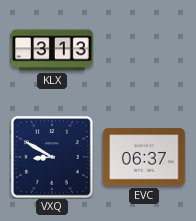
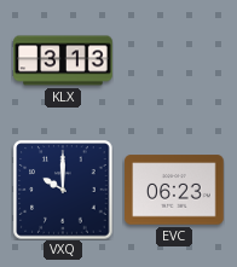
VXQ: 8:50 -> 10:00 (63, 190)
EVC: 06:37 -> 06:23 (174, 190)
